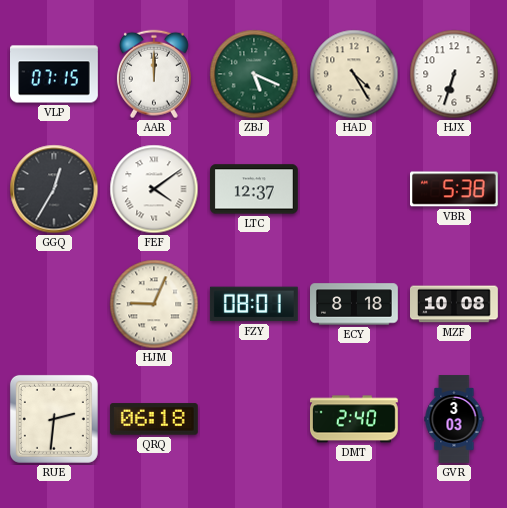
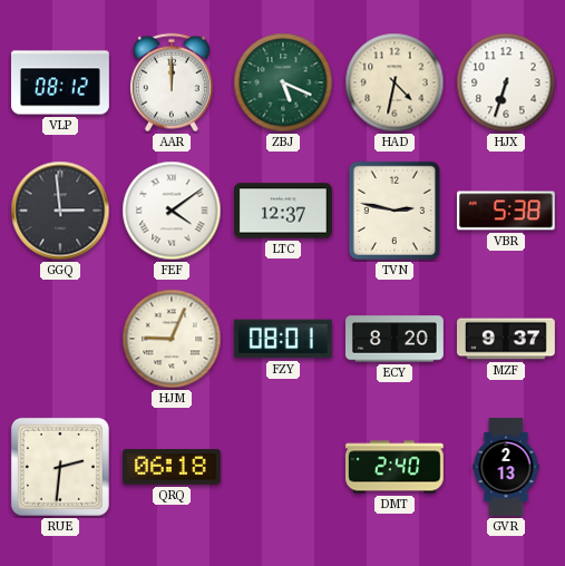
VLP: 07:15 -> 08:12 (61, 82)
HAD: 4:25 -> 4:32 (394, 82)
GGQ: 12:35 -> 2:59 (60, 211)
TVN: none -> 2:47 (394, 211)
ECY: 8:18 -> 8:20 (396, 339)
MZF: 10:08 -> 9:37 (507, 339)
GVR: 3:03 -> 2:13 (506, 467)
